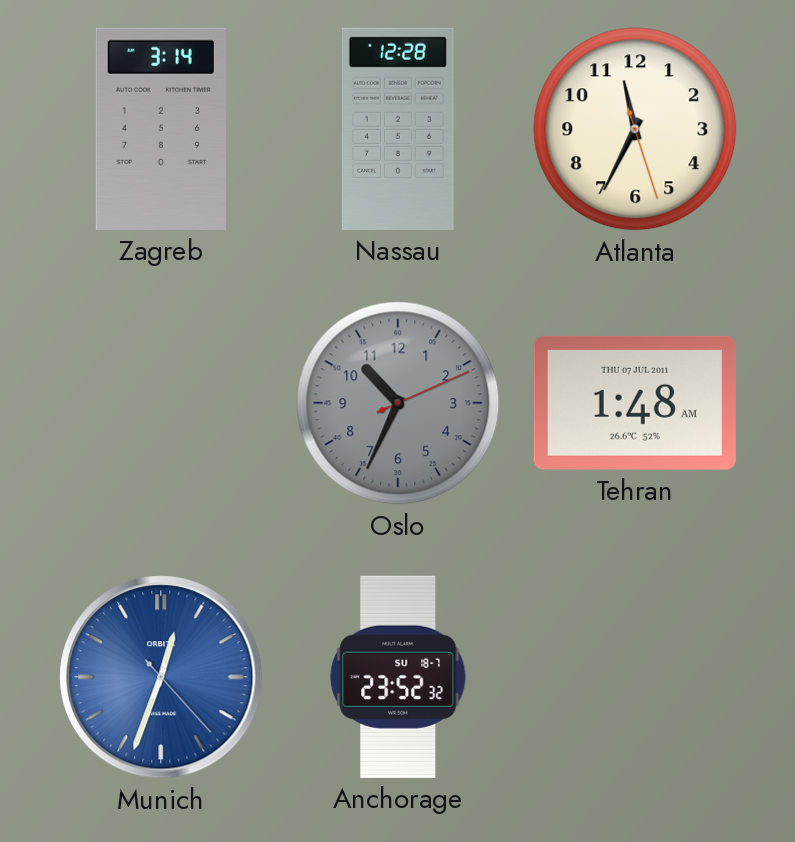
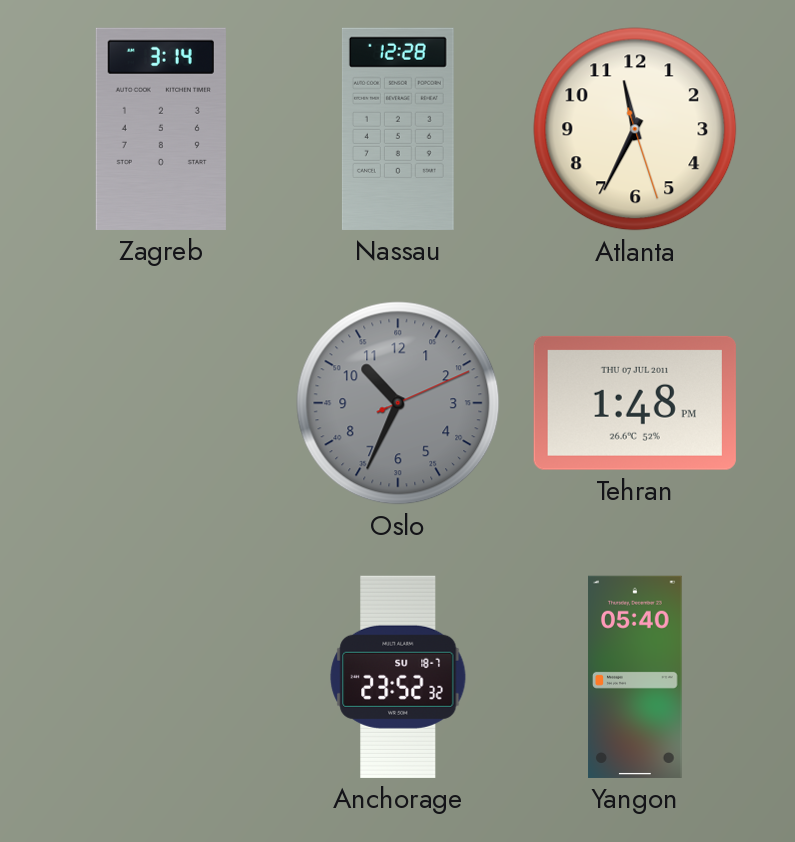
Tehran: 1:48 AM -> 1:48 PM (635, 403)
Munich: 12:33 -> none (161, 677)
Yangon: none -> 05:40 (635, 677)
